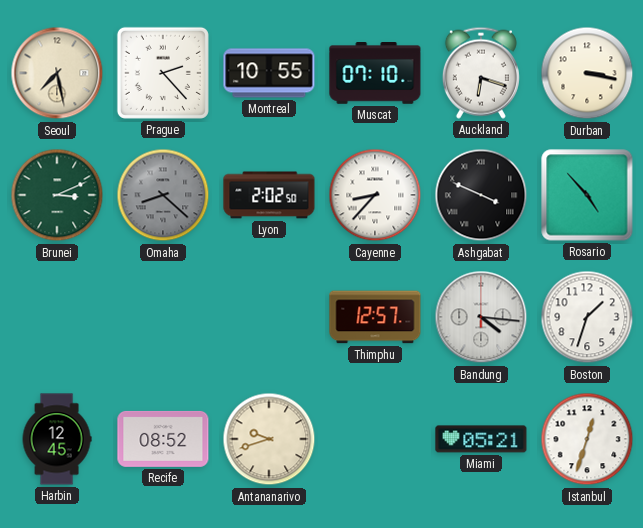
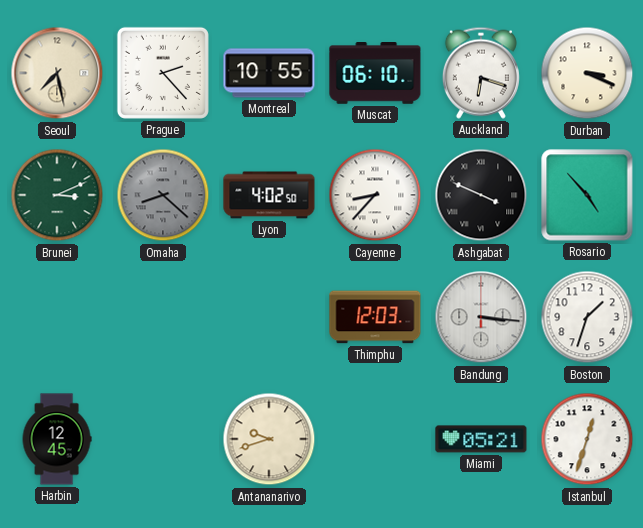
Muscat: 07:10 -> 06:10 (375, 74)
Durban: 3:17 -> 3:19 (587, 73)
Lyon: 2:02 -> 4:02 (269, 195)
Thimphu: 12:57 -> 12:03 (375, 317)
Bandung: 4:16 -> 3:16 (481, 317)
Recife: 08:52 -> none (163, 439)
